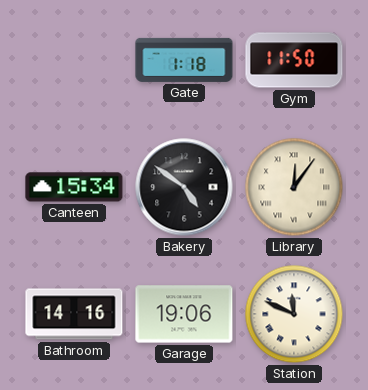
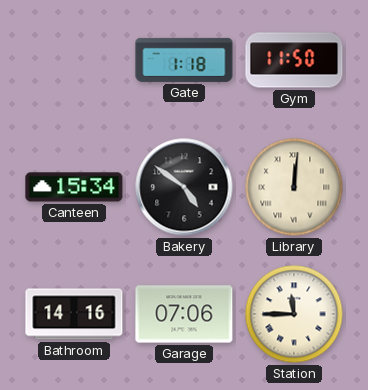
Library: 12:06 -> 12:01 (294, 187)
Garage: 19:06 -> 07:06 (184, 314)
Station: 11:49 -> 11:45 (294, 314)
